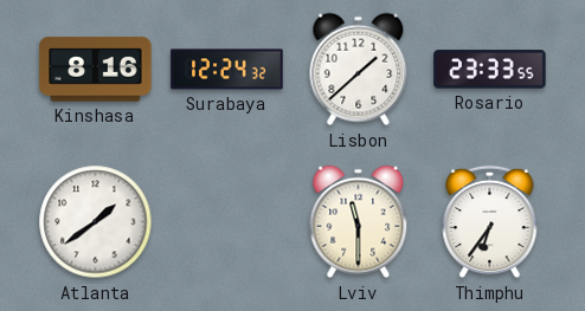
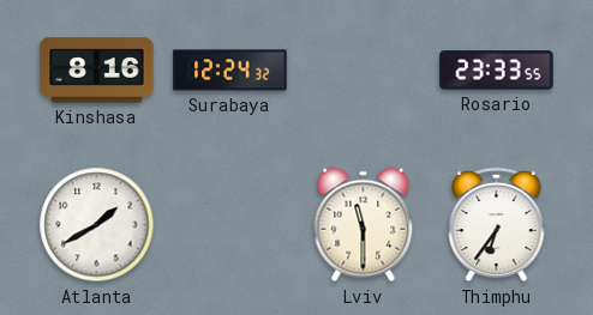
Lisbon: 1:38 -> none (359, 70)
Atlanta: 1:39 -> 1:40 (97, 225)
